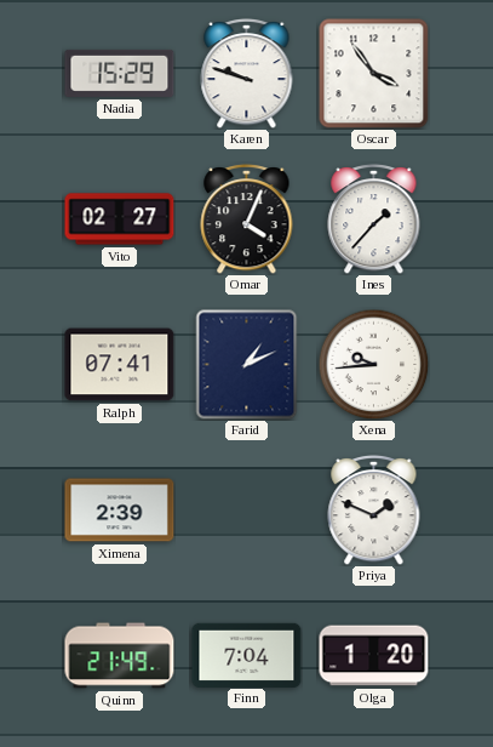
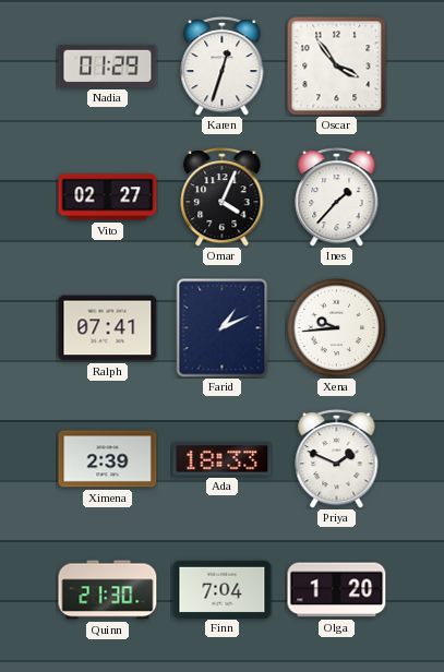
Nadia: 15:29 -> 01:29 (108, 65)
Karen: 9:48 -> 12:33 (223, 65)
Ada: none -> 18:33 (223, 459)
Quinn: 21:49 -> 21:30 (108, 590)
